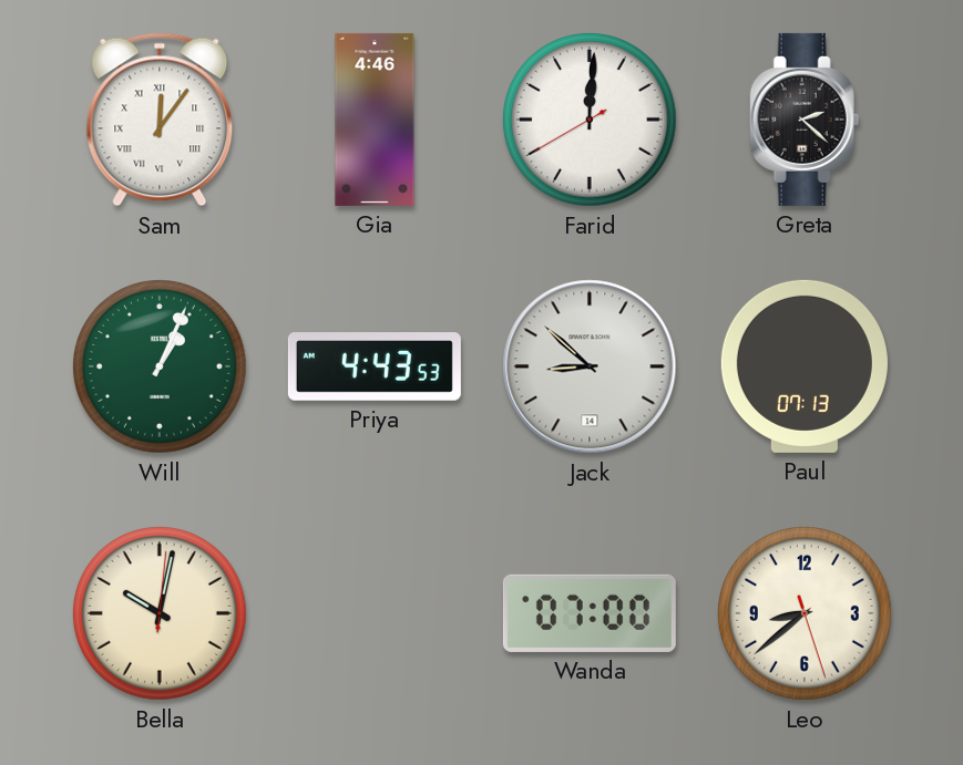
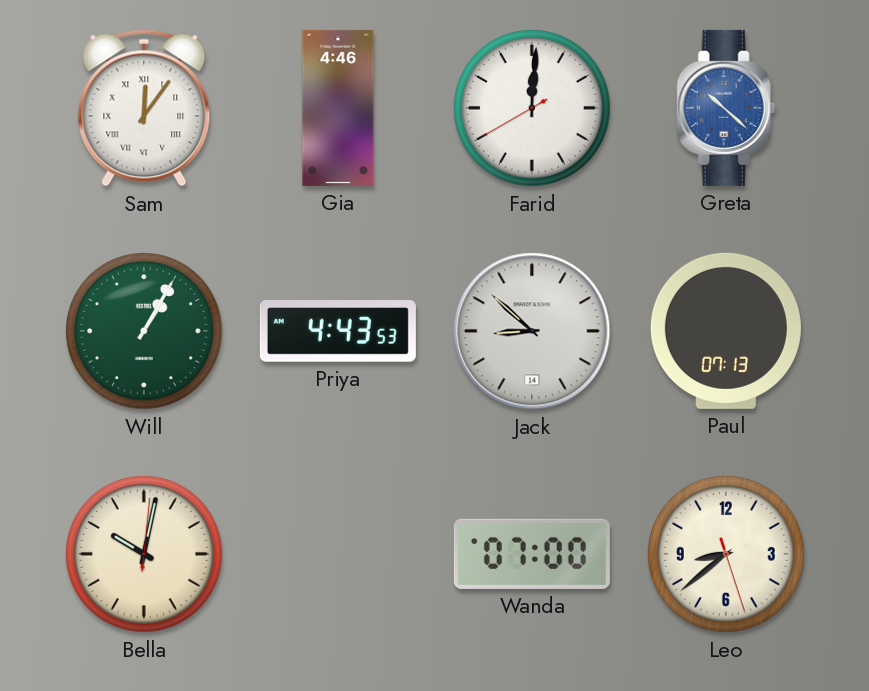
Greta: 2:22 -> 10:22 (726, 108)
Greta dial: black -> blue (726, 108)
Will: 1:04 -> 1:05 (145, 332)
